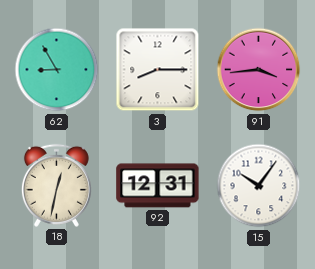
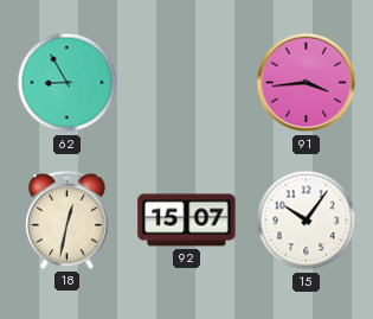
3: 8:15 -> none (158, 70)
92: 12:31 -> 15:07 (187, 221)
